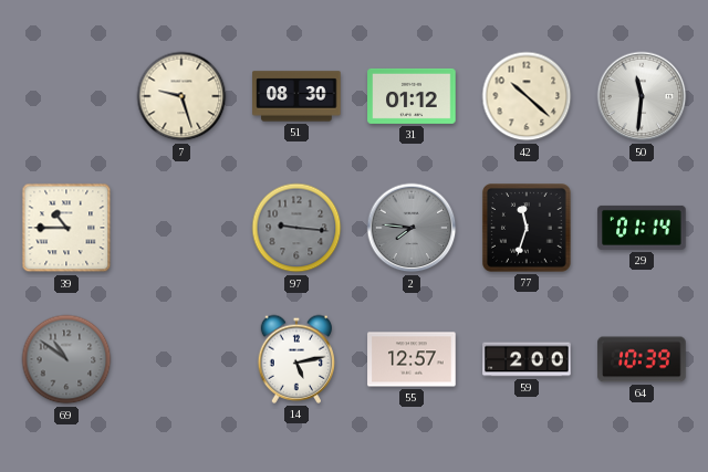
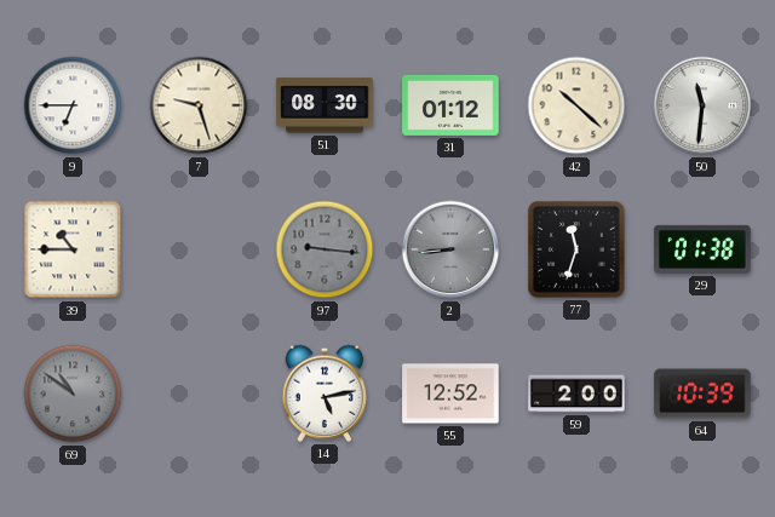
9: none -> 6:45 (73, 105)
2: 7:46 -> 8:44 (450, 249)
29: 01:14 -> 01:38 (702, 249)
55: 12:57 -> 12:52 (450, 394)
